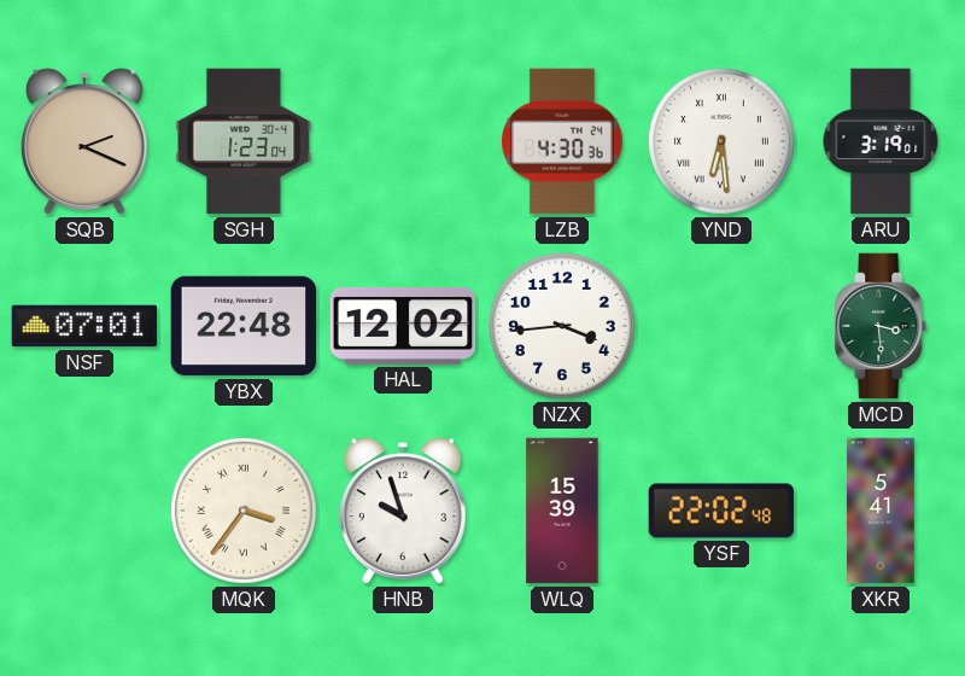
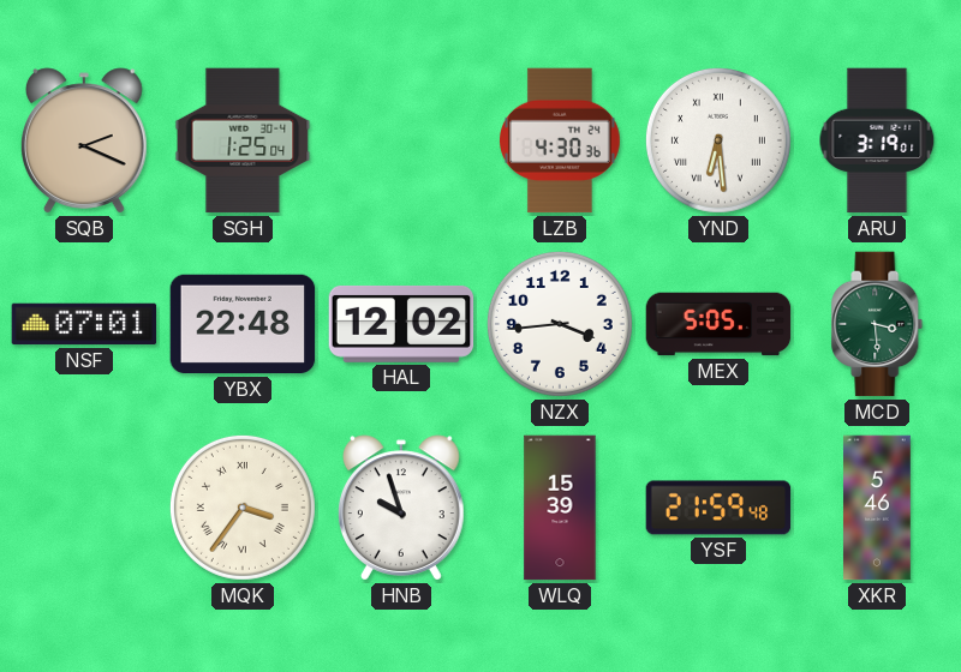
SGH: 1:23 -> 1:25 (243, 140)
MEX: none -> 5:05 (718, 324)
YSF: 22:02 -> 21:59 (718, 508)
XKR: 5:41 -> 5:46 (878, 508)
